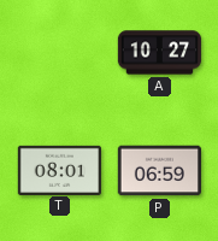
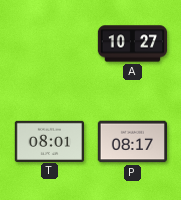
P: 06:59 -> 08:17 (132, 142)
